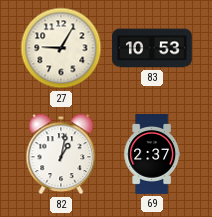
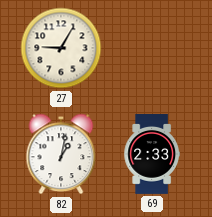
83: 10:53 -> none (153, 48)
69: 2:37 -> 2:33 (151, 155)
